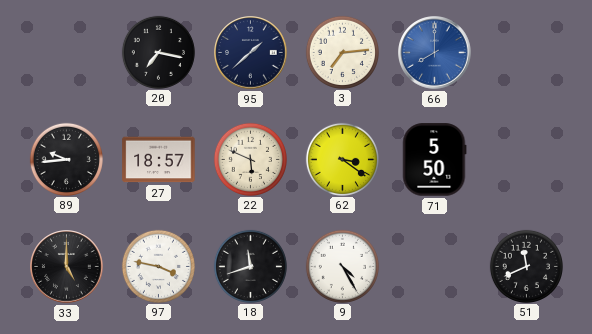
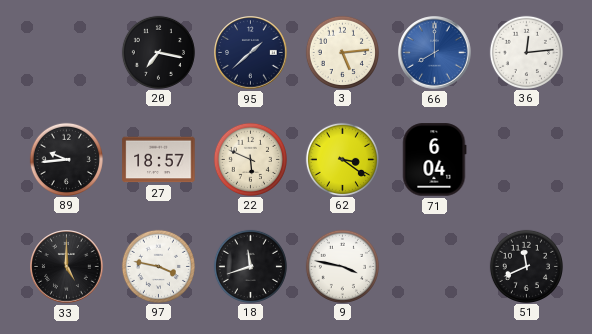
3: 7:14 -> 5:14 (342, 52)
36: none -> 12:14 (526, 52)
71: 5:50 -> 6:04 (435, 160)
9: 4:25 -> 3:47 (342, 266)
